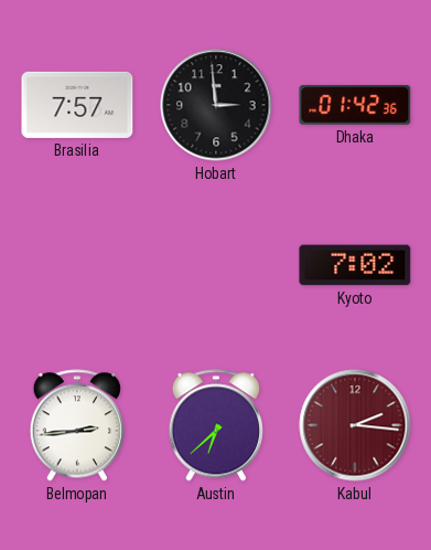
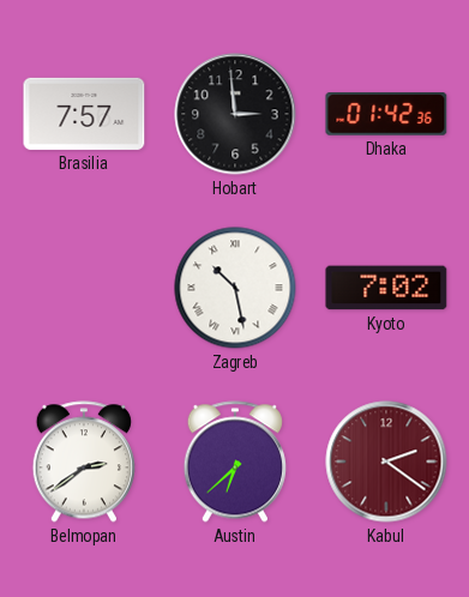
Zagreb: none -> 10:28 (235, 288)
Belmopan: 2:44 -> 2:39 (83, 462)
Kabul: 2:16 -> 2:21 (386, 462)
